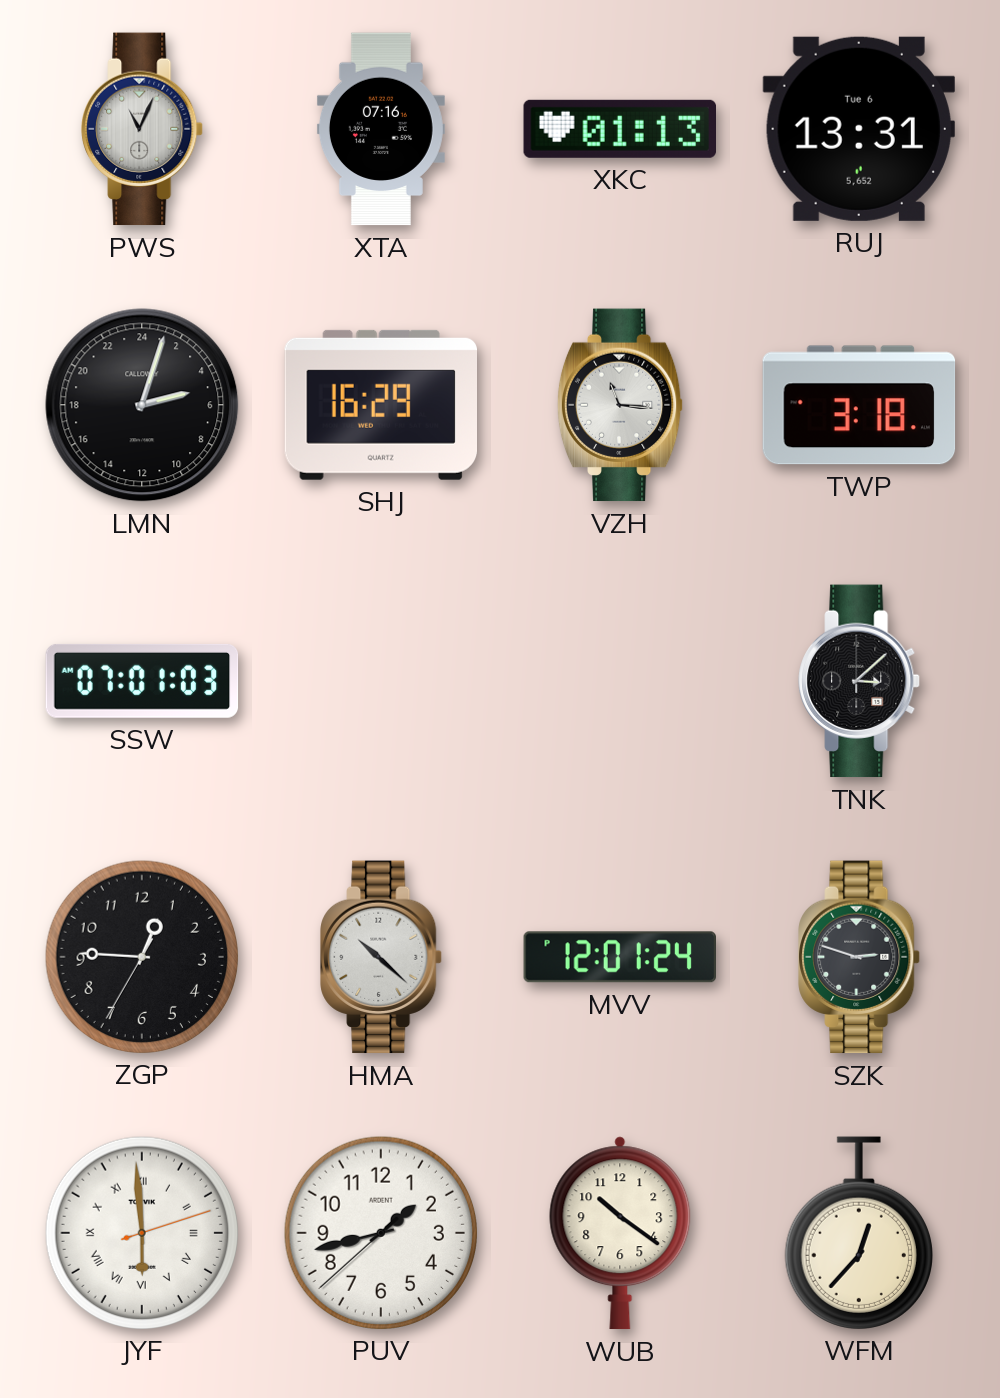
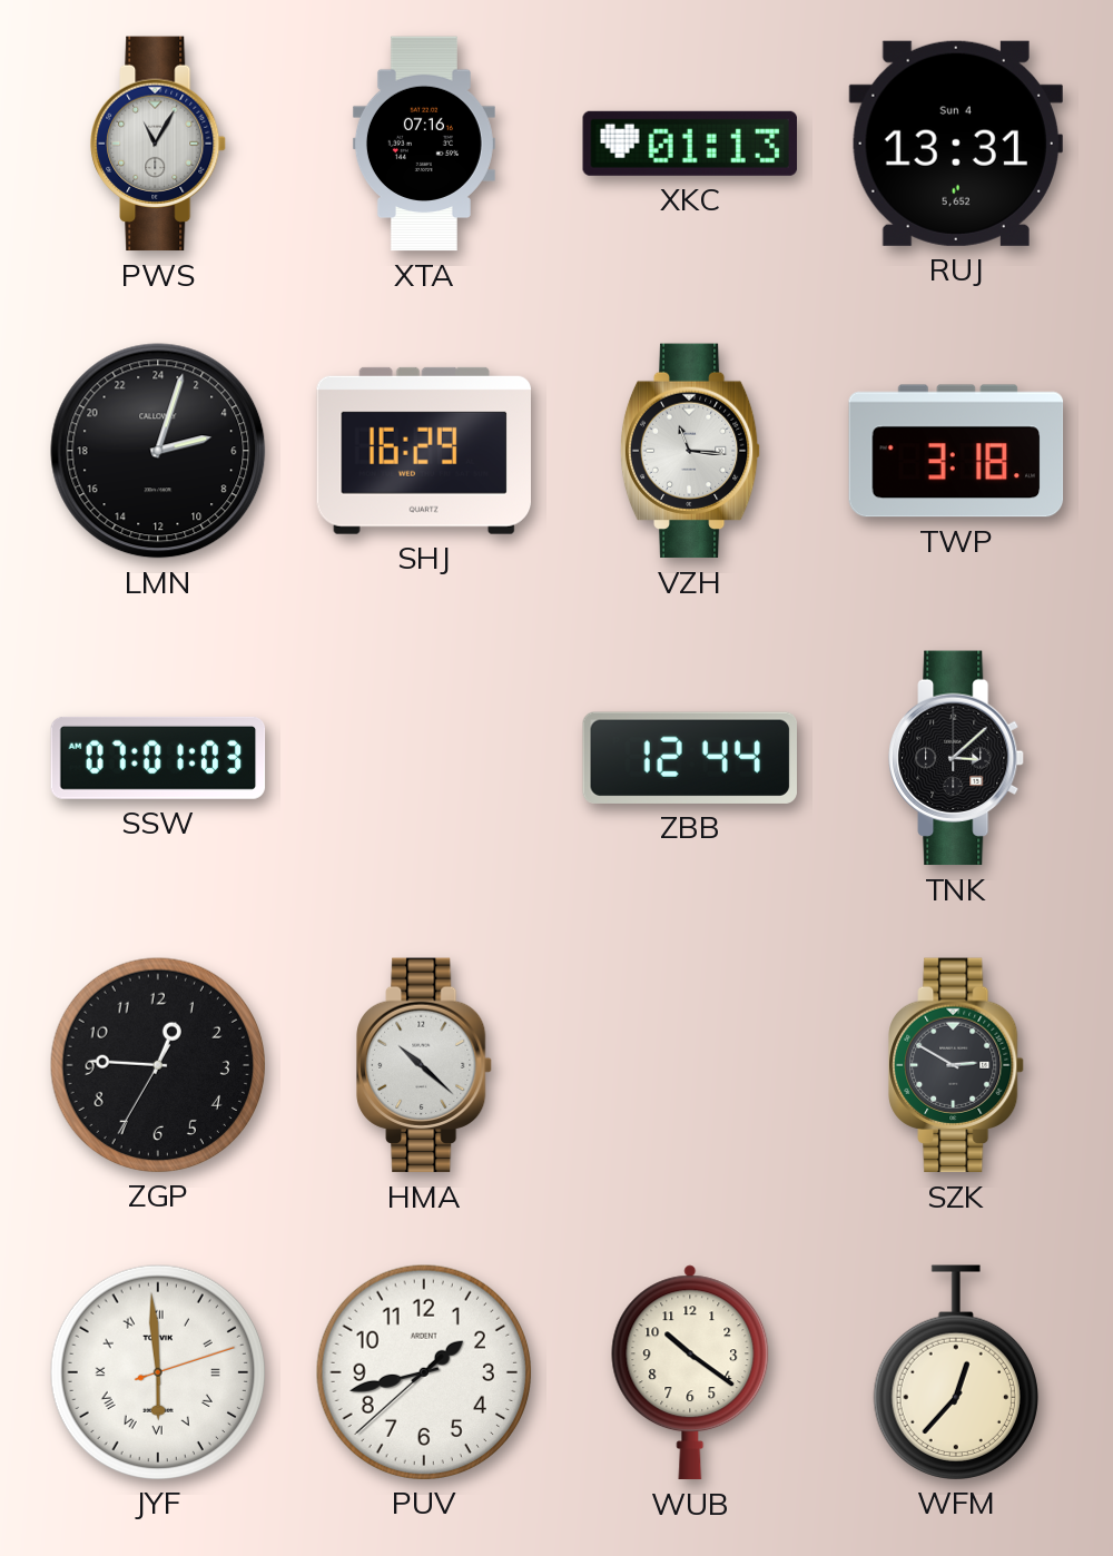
PWS: 11:04 -> 11:05 (158, 144)
RUJ date: Tue 6 -> Sun 4 (956, 144)
ZBB: none -> 12:44 (689, 758)
MVV: 12:01 -> none (620, 957)
SZK: 2:48 -> 2:50 (956, 1065)
